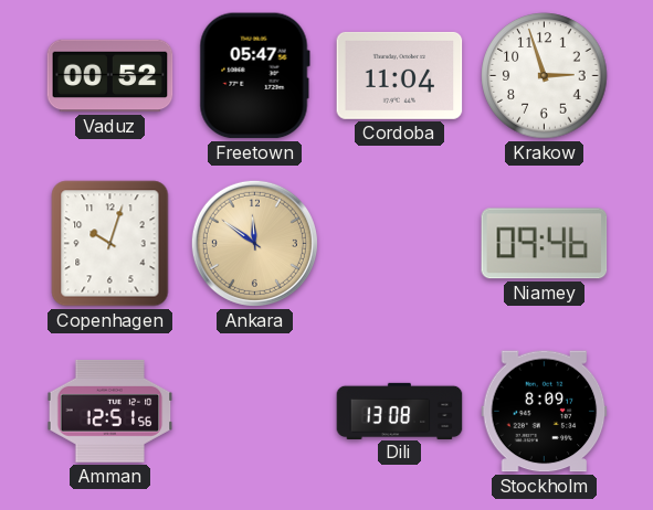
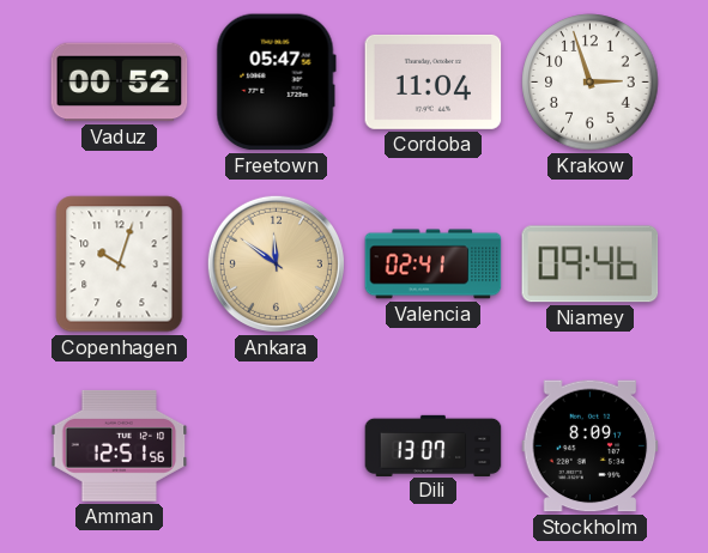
Valencia: none -> 02:41 (434, 265)
Dili: 13:08 -> 13:07 (434, 445)
